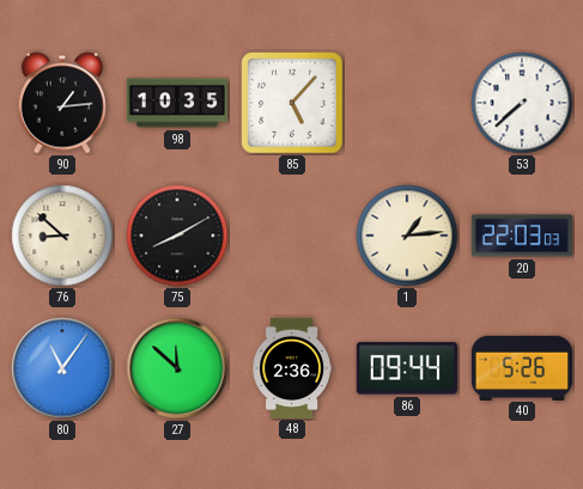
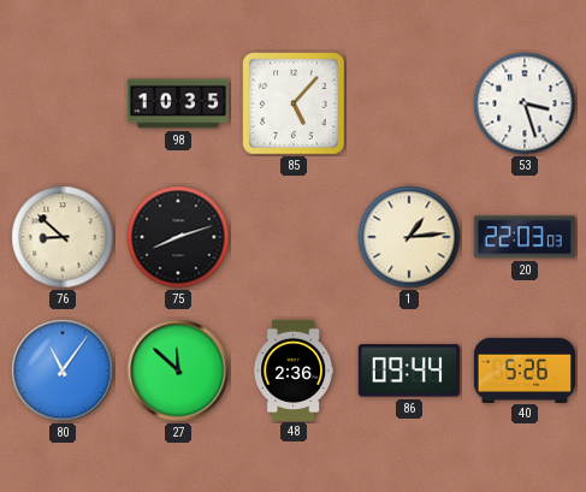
90: 1:14 -> none (62, 103)
53: 7:38 -> 3:27 (525, 103)
75: 8:10 -> 8:12 (178, 237)
